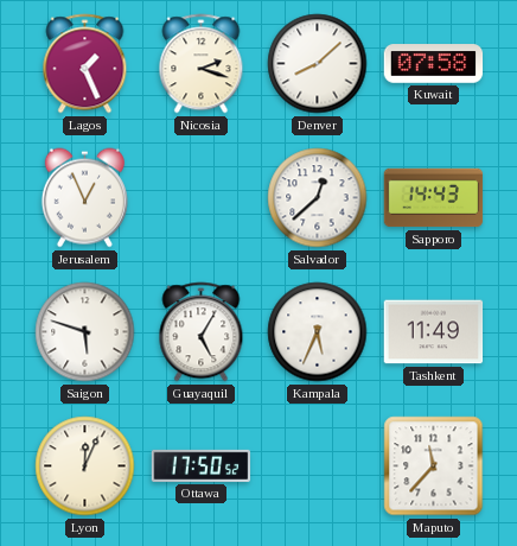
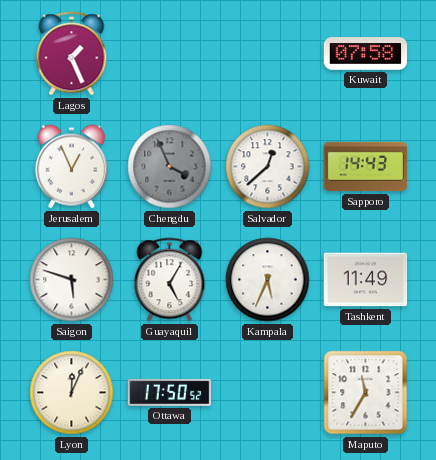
Nicosia: 2:18 -> none (202, 64)
Denver: 8:08 -> none (318, 64)
Chengdu: none -> 3:56 (170, 167)
Maputo: 11:37 -> 11:35 (366, 393)
